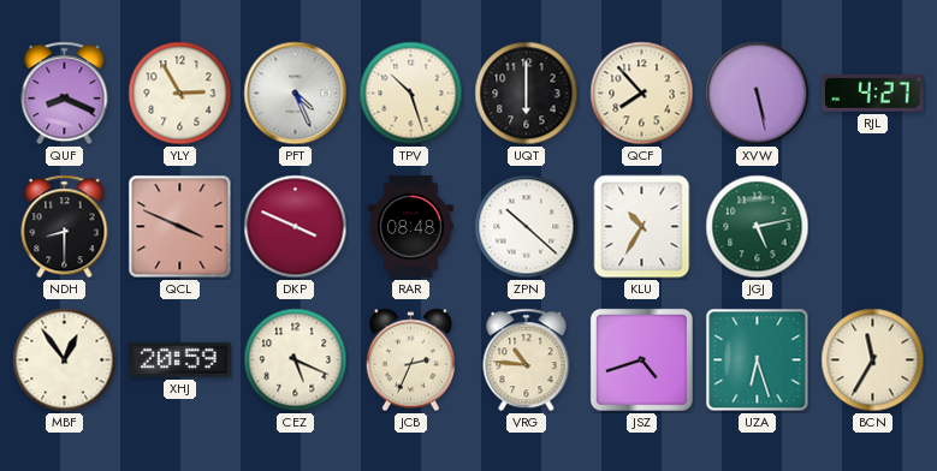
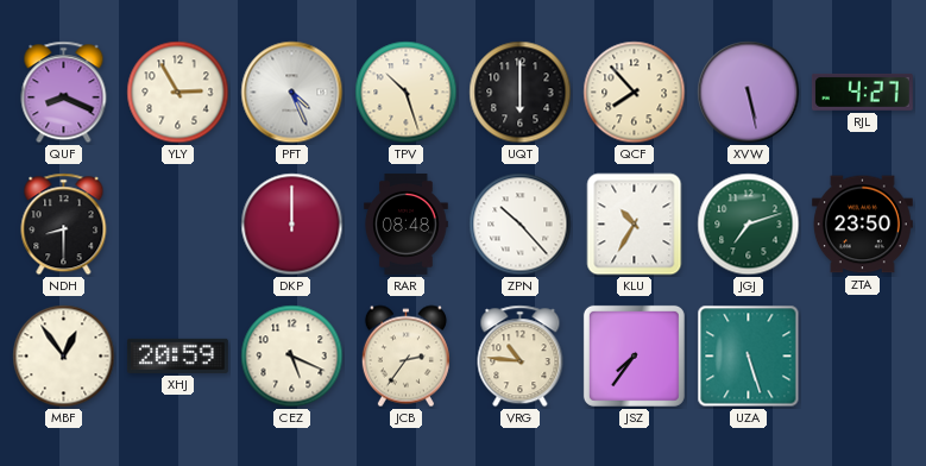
QCL: 3:49 -> none (180, 227)
DKP: 3:49 -> 12:00 (292, 225)
ZPN: 10:22 -> 10:23 (521, 225)
JGJ: 5:13 -> 7:12 (749, 225)
ZTA: none -> 23:50 (862, 225)
JCB: 2:34 -> 2:36 (405, 357)
JSZ: 4:42 -> 7:36 (634, 355)
UZA: 6:27 -> 5:27 (749, 357)
BCN: 11:35 -> none (873, 360)
